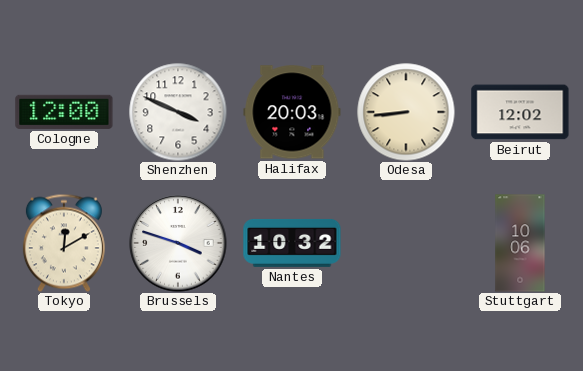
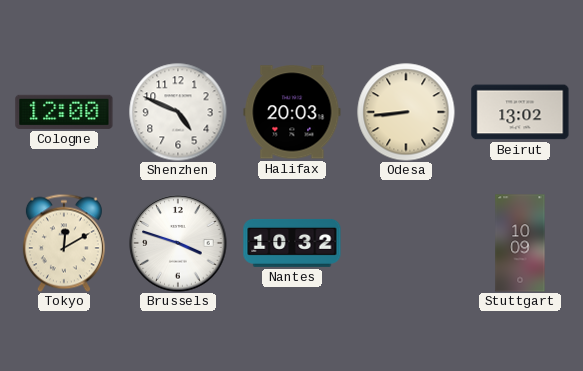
Shenzhen: 3:49 -> 4:49 (178, 112)
Beirut: 12:02 -> 13:02 (520, 112)
Stuttgart: 10:06 -> 10:09 (520, 243)
